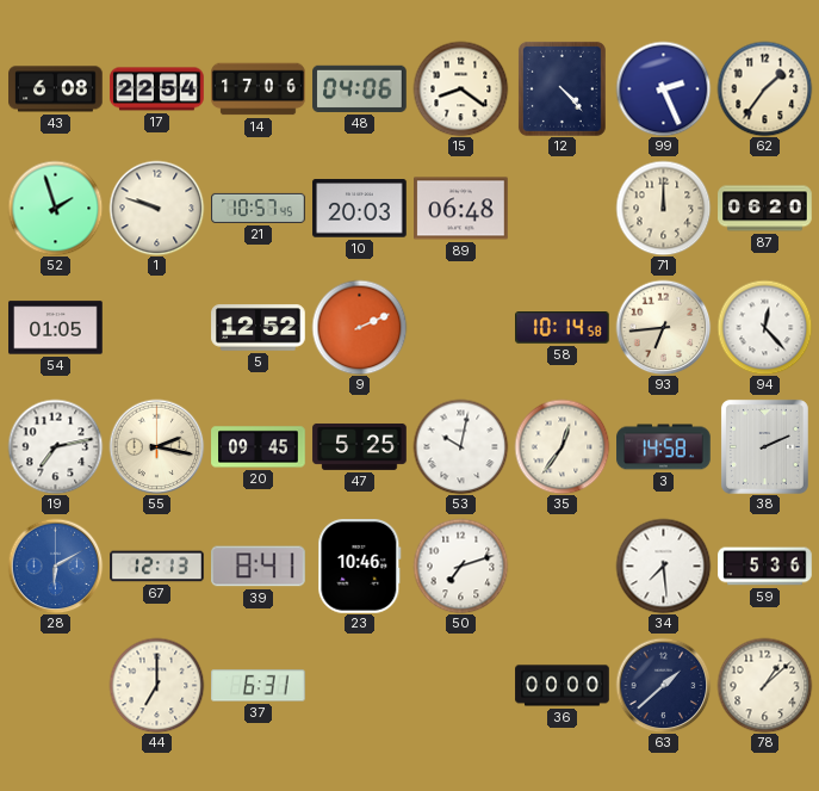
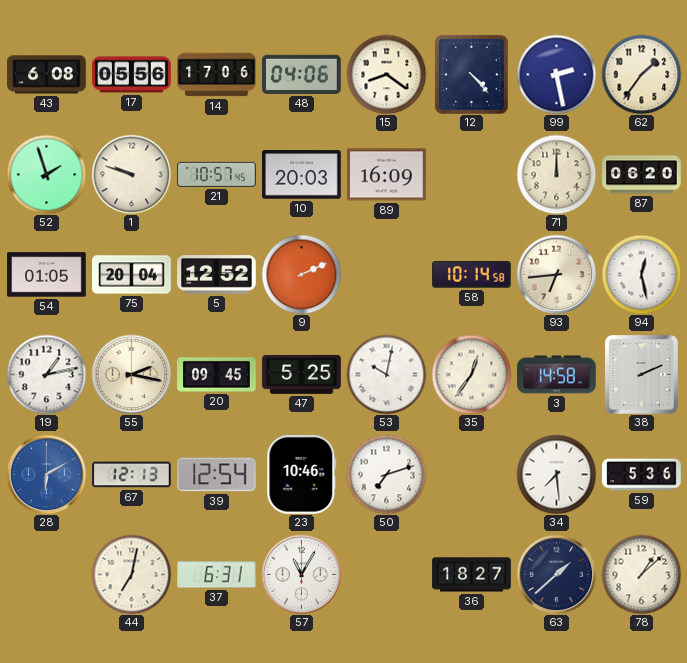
17: 22:54 -> 05:56 (132, 75)
99: 2:26 -> 2:28 (556, 74)
89: 06:48 -> 16:09 (387, 175)
75: none -> 20:04 (132, 275)
94: 12:23 -> 12:28 (641, 274)
19: 7:13 -> 1:13 (46, 374)
39: 8:41 -> 12:54 (217, 475)
44: 7:00 -> 7:02 (131, 574)
57: none -> 11:05 (301, 574)
36: 00:00 -> 18:27 (472, 575)
